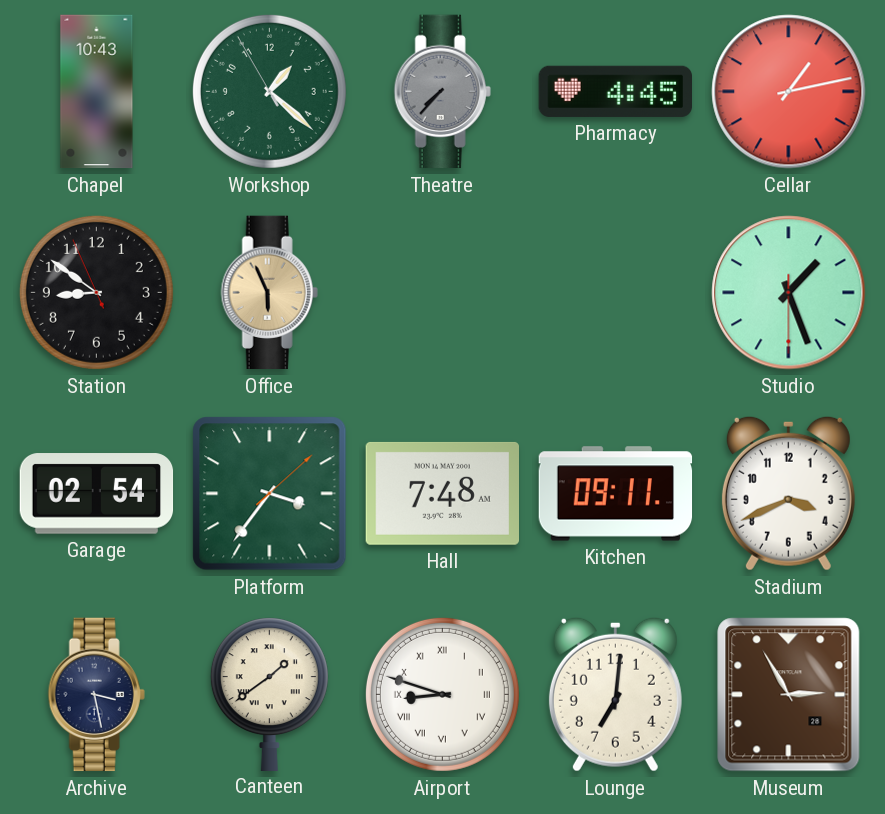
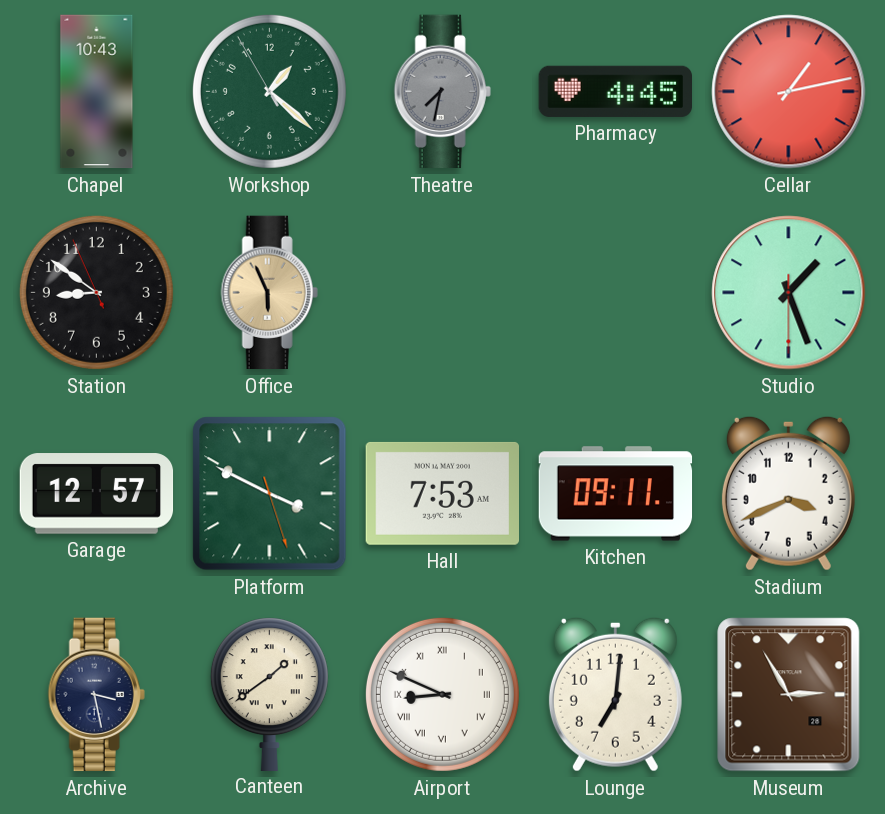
Theatre: 7:37 -> 7:32 (442, 92)
Garage: 02:54 -> 12:57 (97, 494)
Platform: 3:36 -> 3:49 (270, 494)
Hall: 7:48 -> 7:53 (442, 493)
Airport: 8:48 -> 8:49 (442, 694)
